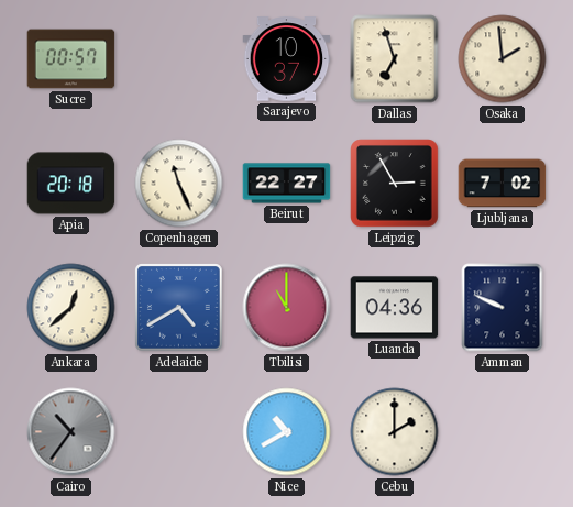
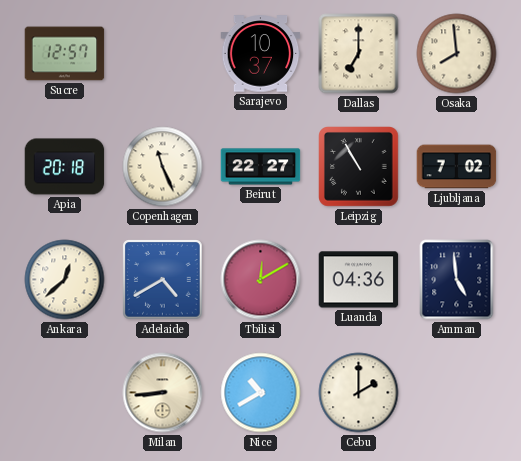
Sucre: 00:57 -> 12:57 (65, 54)
Dallas: 6:57 -> 7:00 (359, 54)
Osaka: 1:59 -> 7:59 (457, 54)
Leipzig: 2:55 -> 10:55 (359, 167)
Tbilisi: 11:00 -> 12:10 (261, 280)
Amman: 9:49 -> 4:59 (457, 280)
Cairo: 10:36 -> none (71, 432)
Milan: none -> 8:44 (163, 393)
